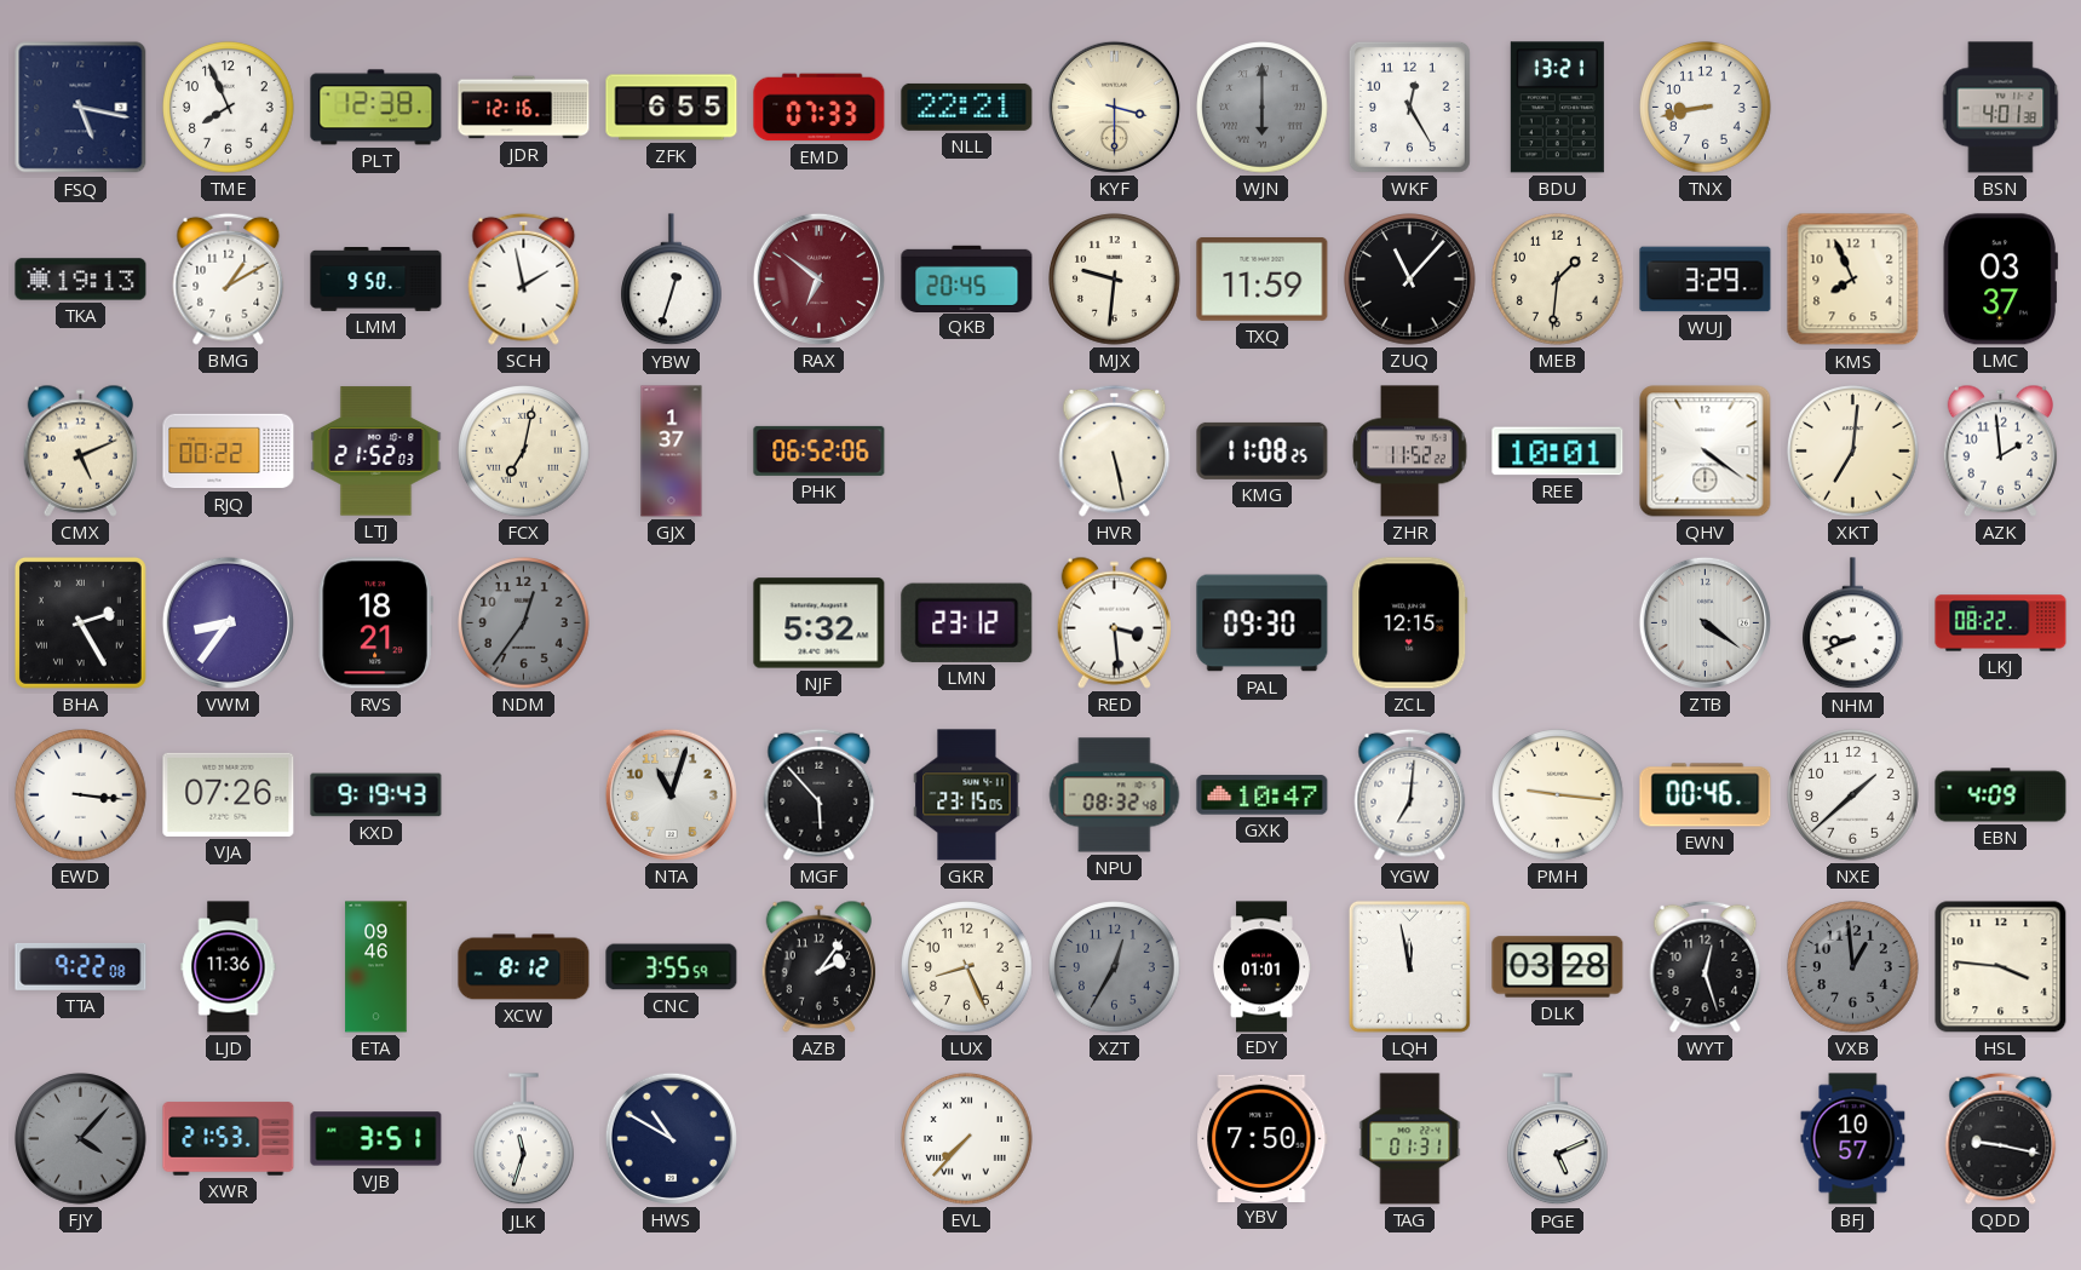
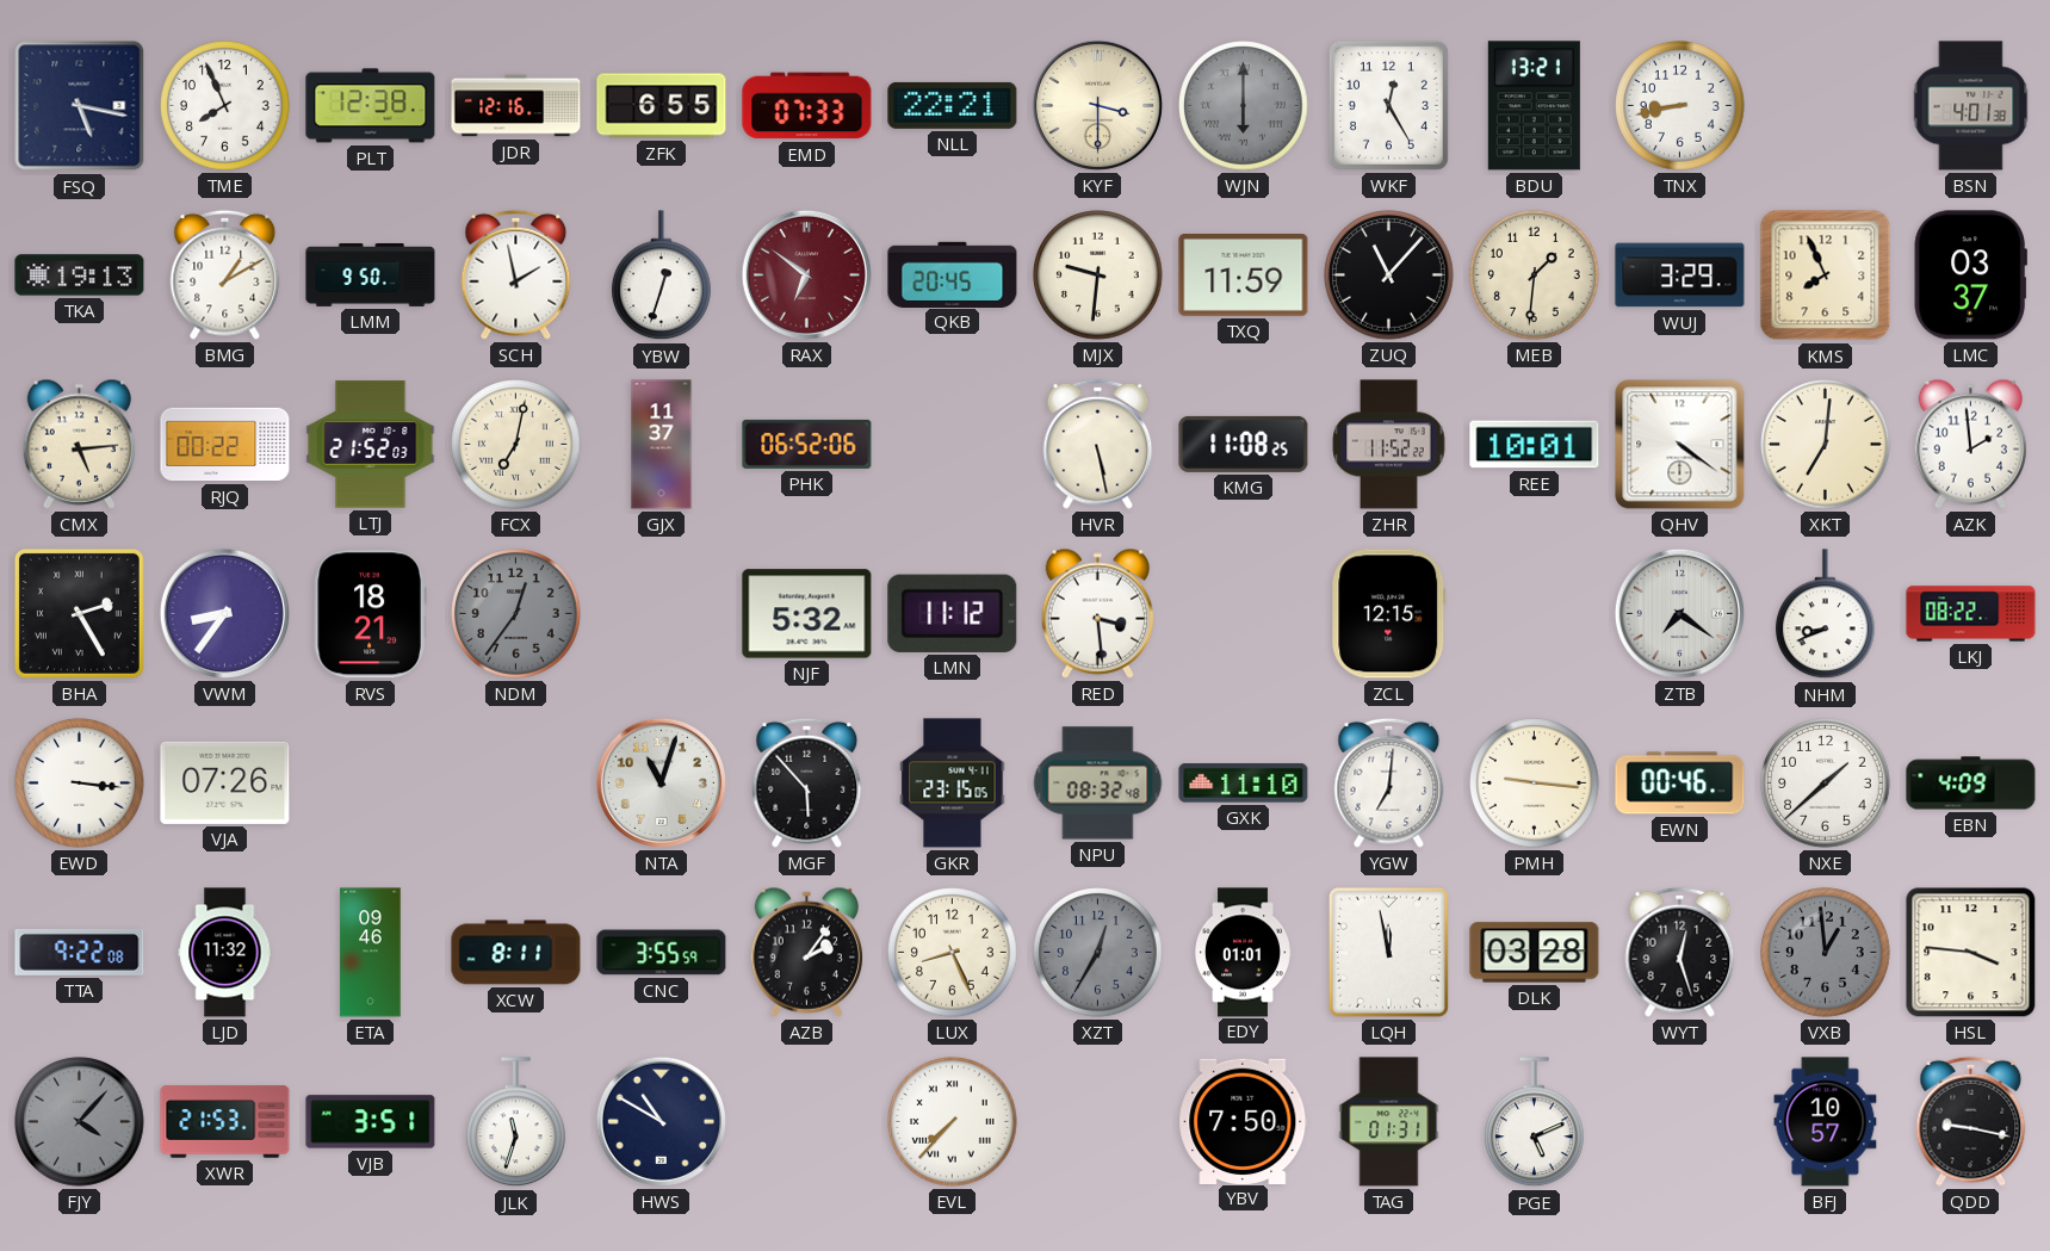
CMX: 5:11 -> 5:14 (79, 444)
GJX: 1:37 -> 11:37 (662, 445)
LMN: 23:12 -> 11:12 (953, 613)
PAL: 09:30 -> none (1263, 623)
ZTB: 4:21 -> 7:21 (1679, 613)
KXD: 9:19 -> none (376, 795)
GXK: 10:47 -> 11:10 (1244, 784)
LJD: 11:36 -> 11:32 (225, 953)
XCW: 8:12 -> 8:11 (516, 953)
